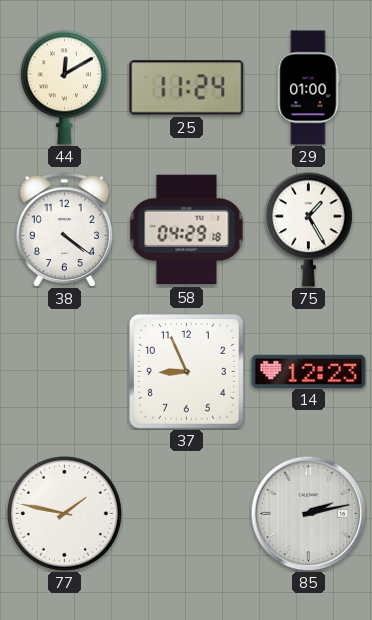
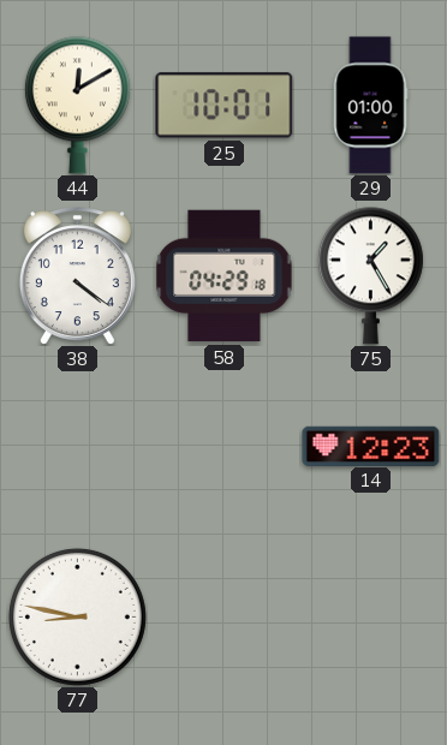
25: 11:24 -> 10:01 (225, 106)
37: 8:56 -> none (187, 372)
77: 1:47 -> 8:47 (77, 616)
85: 2:13 -> none (308, 513)
